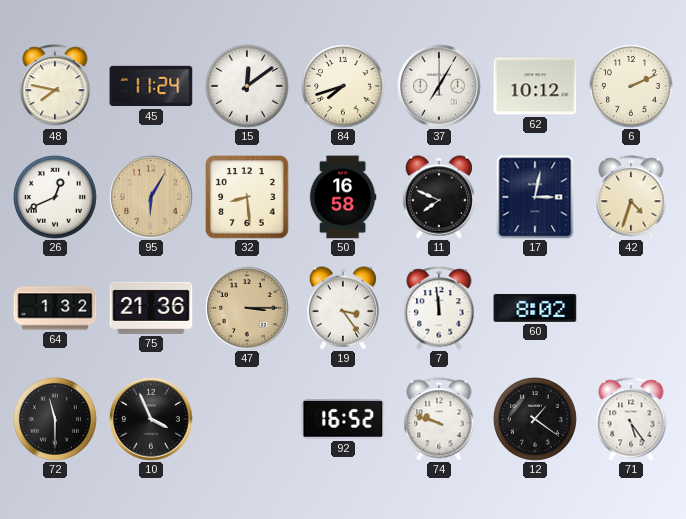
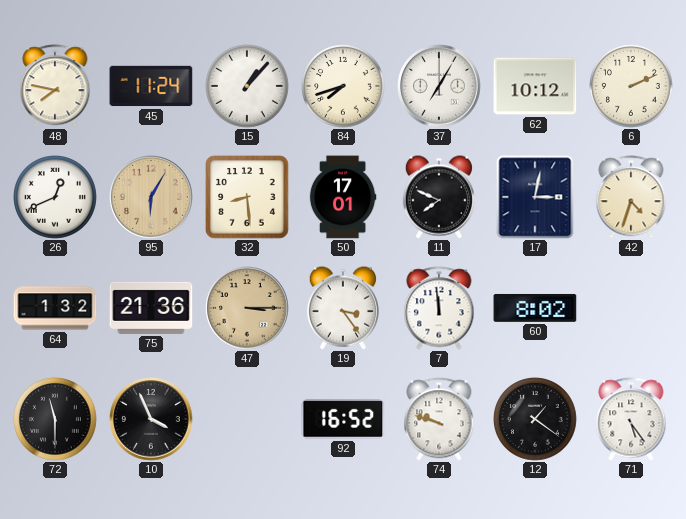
15: 12:09 -> 1:07 (248, 87)
50: 16:58 -> 17:01 (343, 197)
